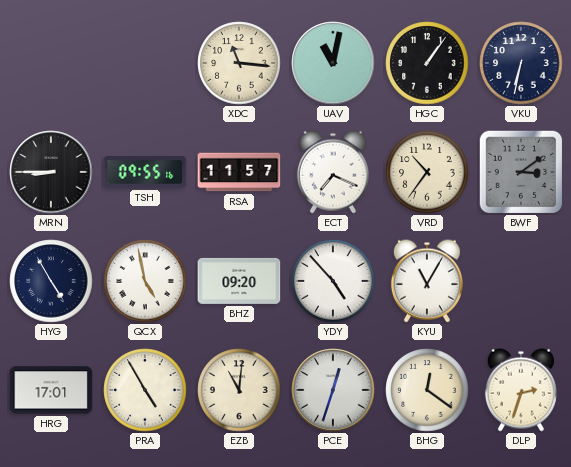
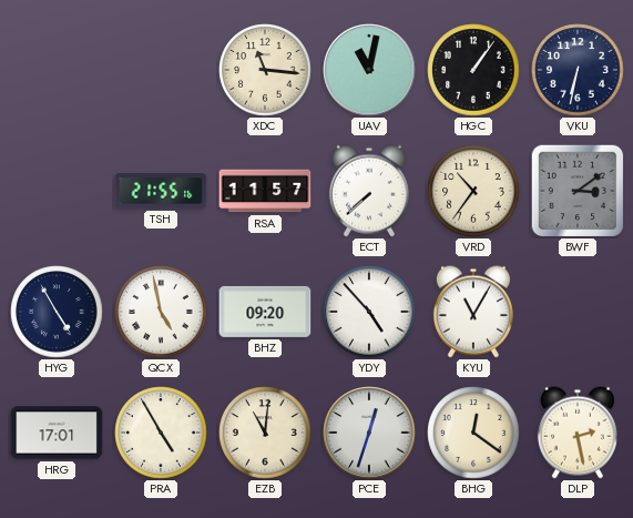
MRN: 8:45 -> none (51, 172)
TSH: 09:55 -> 21:55 (161, 191)
ECT: 7:19 -> 7:38 (369, 191)
DLP: 2:33 -> 2:28 (578, 433)
